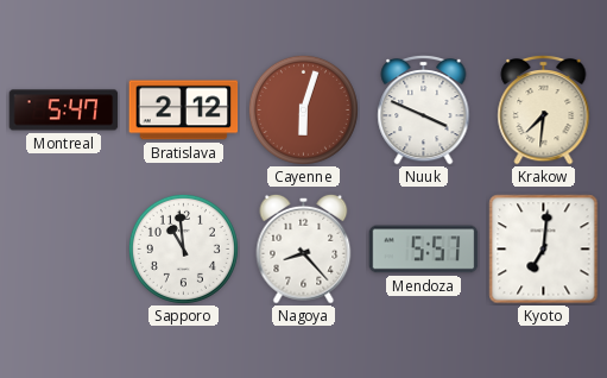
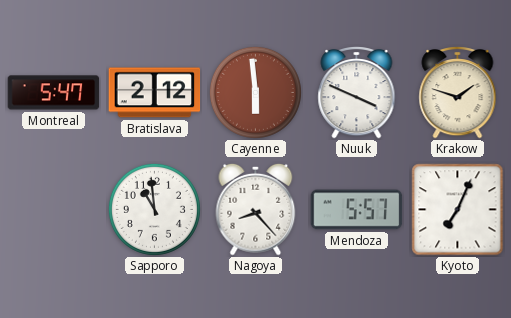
Cayenne: 6:03 -> 5:59 (255, 92)
Krakow: 7:31 -> 1:48 (458, 93)
Kyoto: 7:01 -> 7:04 (458, 210)
